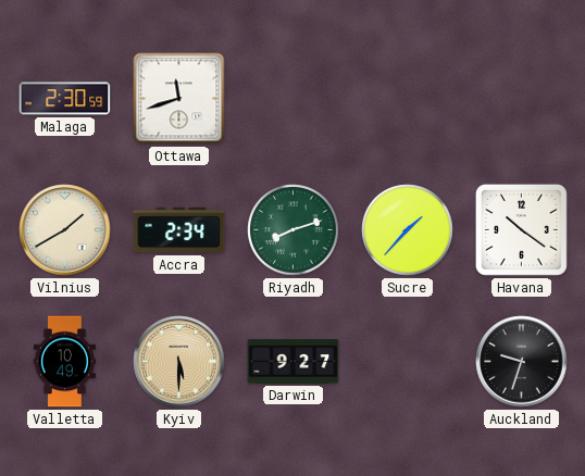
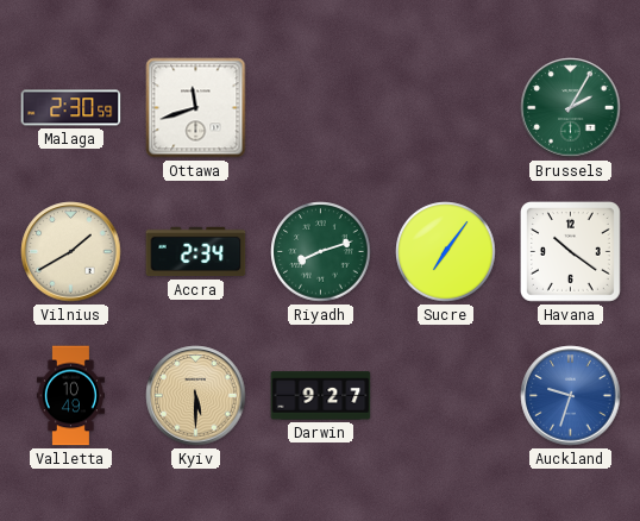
Brussels: none -> 2:05 (571, 108)
Sucre: 1:37 -> 7:06 (446, 252)
Auckland dial: black -> blue (571, 396)
